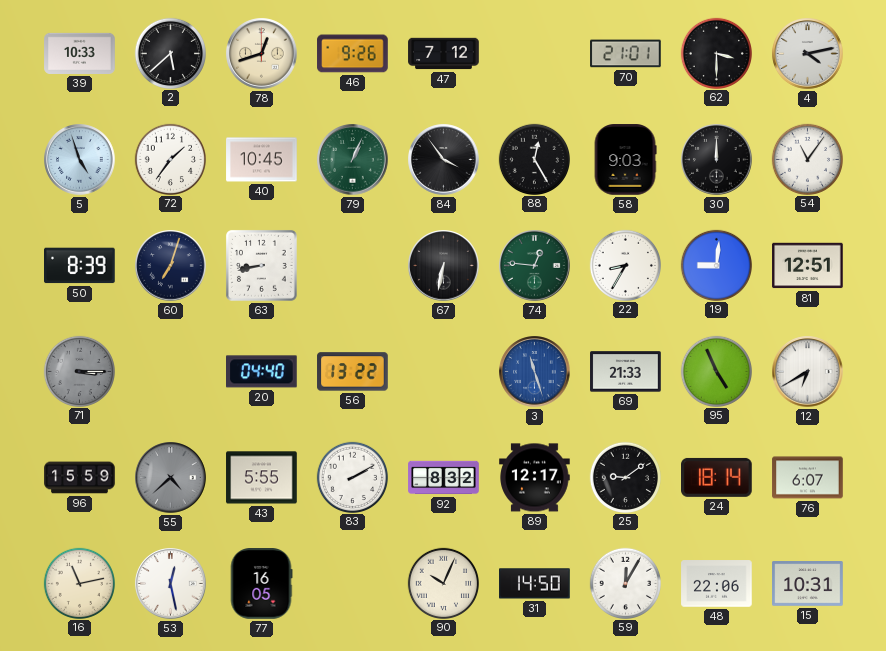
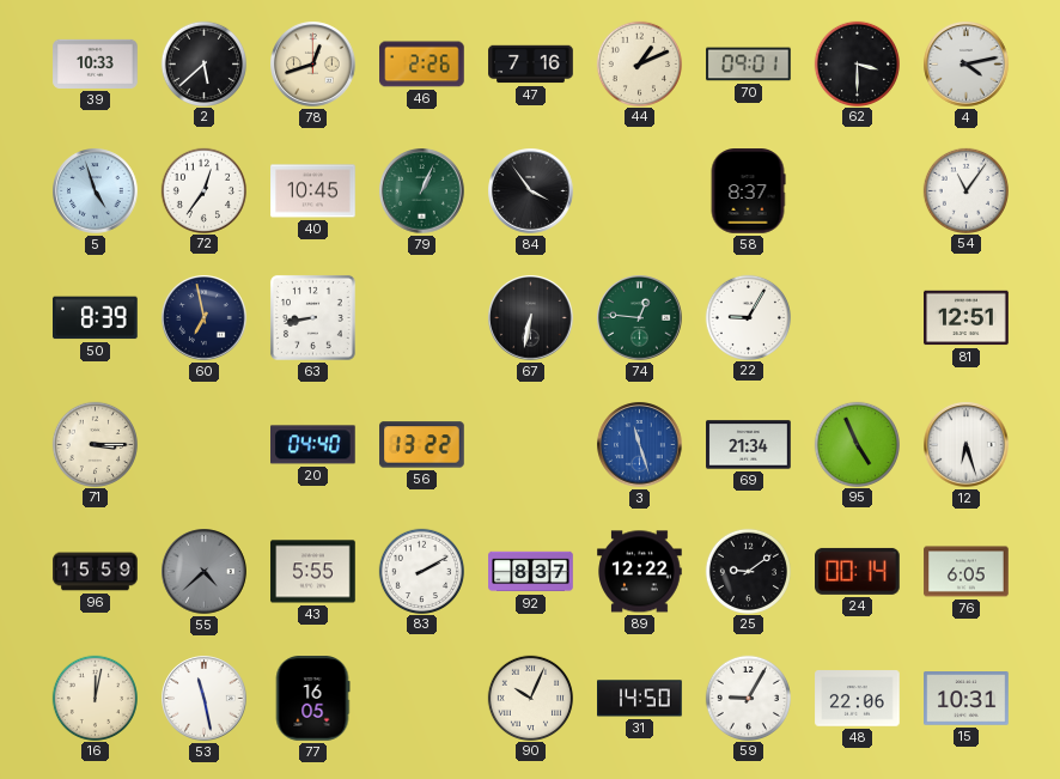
46: 9:26 -> 2:26 (422, 65)
47: 7:12 -> 7:16 (531, 65)
44: none -> 1:11 (639, 63)
70: 21:01 -> 09:01 (749, 65)
72: 1:36 -> 12:36 (203, 190)
88: 12:25 -> none (534, 159)
58: 9:03 -> 8:37 (748, 191)
30: 12:00 -> none (717, 160)
60: 7:03 -> 6:58 (205, 318)
22: 8:35 -> 9:05 (748, 317)
19: 9:01 -> none (716, 265)
71 dial: grey -> cream (95, 444)
69: 21:33 -> 21:34 (749, 445)
12: 6:40 -> 6:27 (967, 445)
92: 8:32 -> 8:37 (531, 572)
89: 12:17 -> 12:22 (640, 572)
24: 18:14 -> 00:14 (858, 571)
76: 6:07 -> 6:05 (967, 572)
16: 11:13 -> 12:02 (95, 698)
53: 12:28 -> 11:28 (205, 699)
59: 12:05 -> 9:05 (748, 698)
